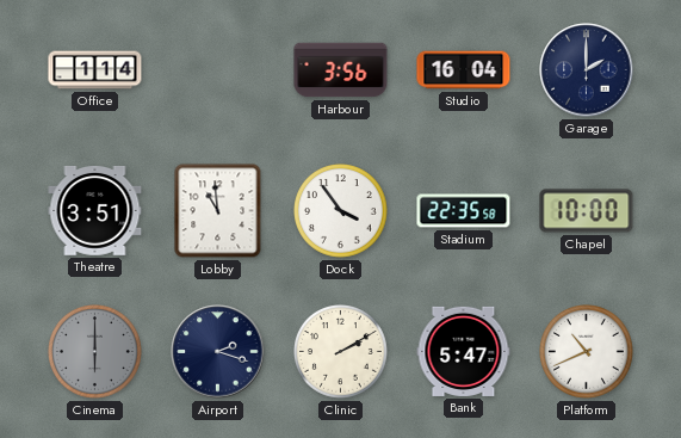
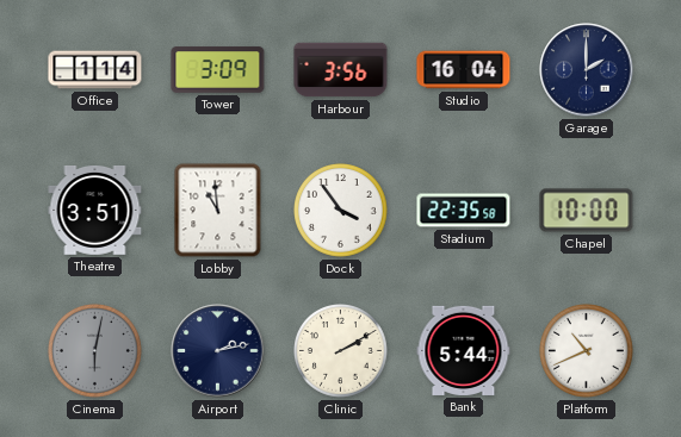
Tower: none -> 3:09 (218, 70)
Cinema: 6:00 -> 6:02 (95, 351)
Airport: 2:18 -> 2:13 (218, 351)
Bank: 5:47 -> 5:44 (464, 350)
